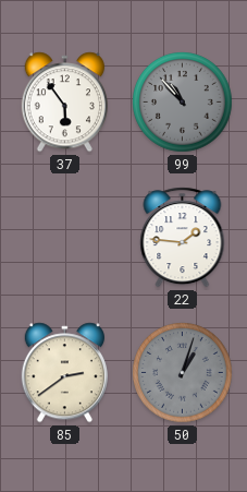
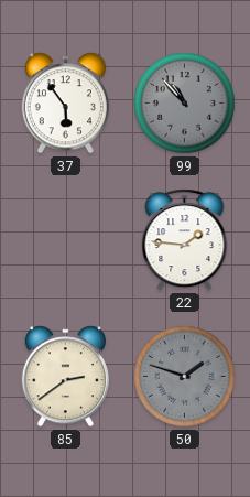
50: 1:03 -> 1:48 (185, 377)
